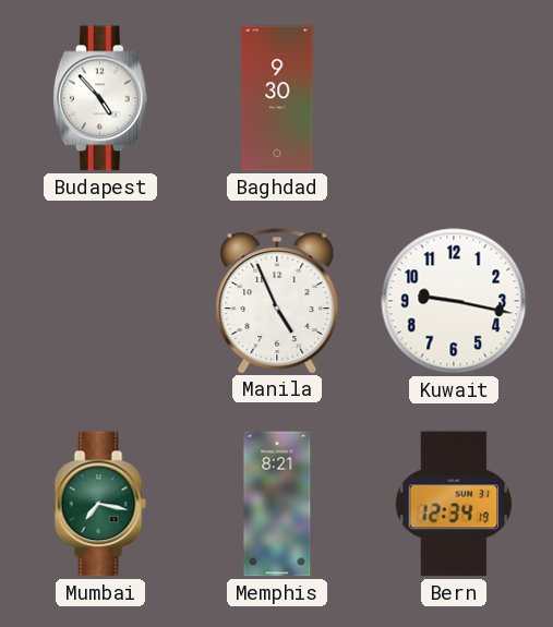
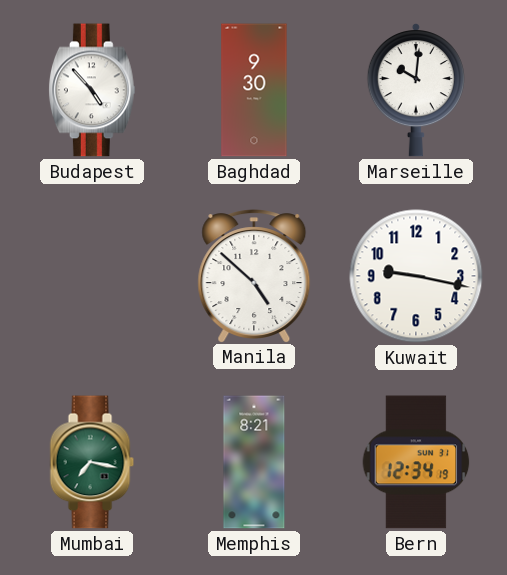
Marseille: none -> 10:01 (416, 90)
Manila: 4:56 -> 4:52 (254, 276)
